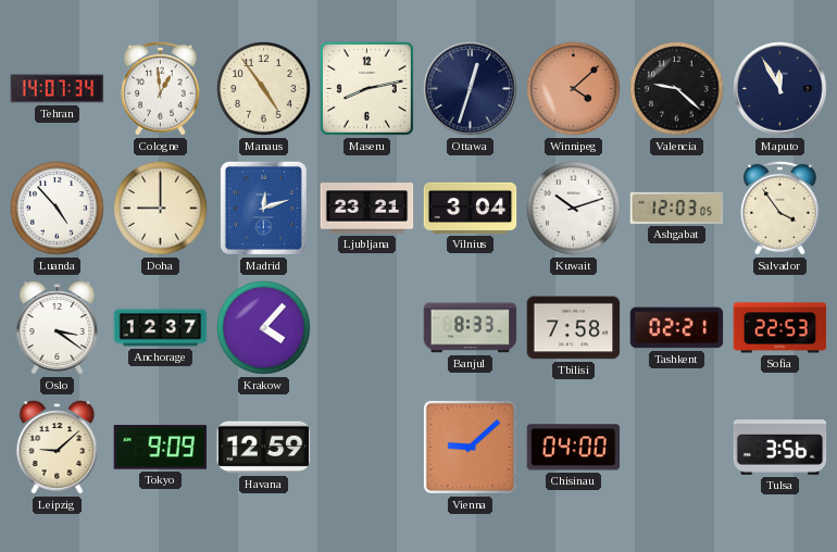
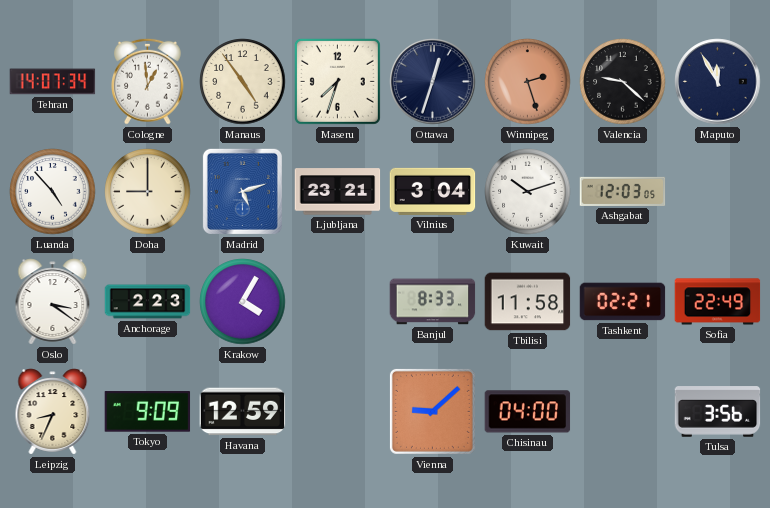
Maseru: 8:13 -> 7:33 (337, 81)
Winnipeg: 4:08 -> 2:27 (528, 82)
Madrid: 12:12 -> 5:12 (242, 191)
Salvador: 3:54 -> none (780, 208)
Anchorage: 12:37 -> 2:23 (148, 302)
Krakow: 4:07 -> 4:05 (243, 302)
Tbilisi: 7:58 -> 11:58 (528, 302)
Sofia: 22:53 -> 22:49 (718, 302)
Leipzig: 9:08 -> 8:34 (53, 412)
